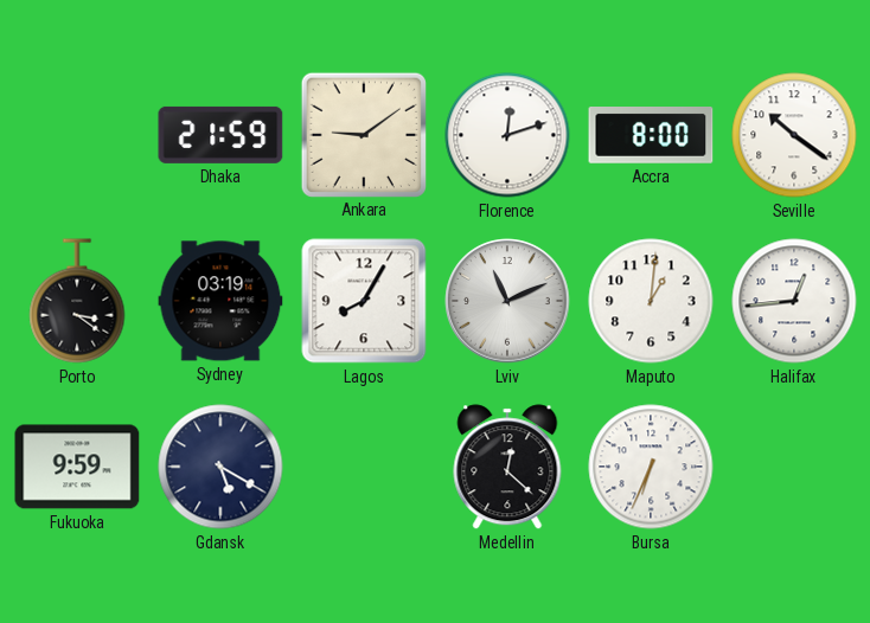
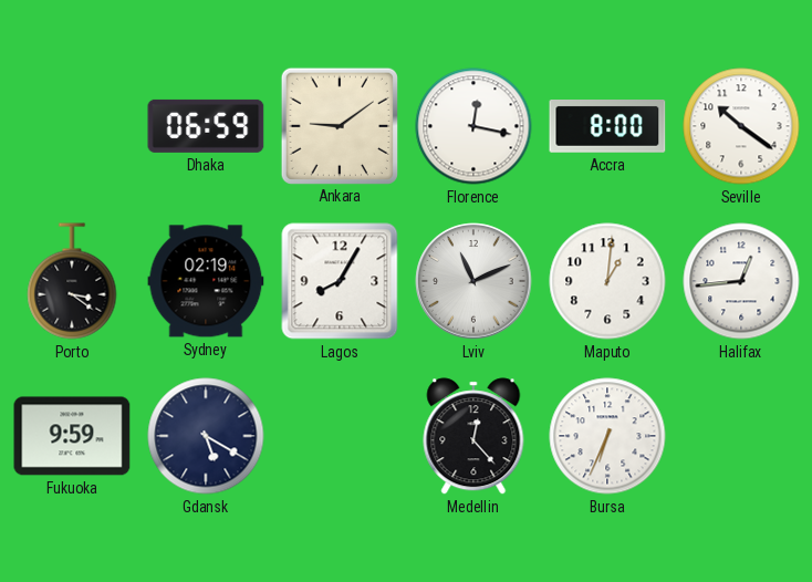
Dhaka: 21:59 -> 06:59 (206, 126)
Florence: 12:12 -> 12:17 (473, 126)
Sydney: 03:19 -> 02:19 (206, 281)
Medellin: 12:22 -> 12:23 (473, 436)
